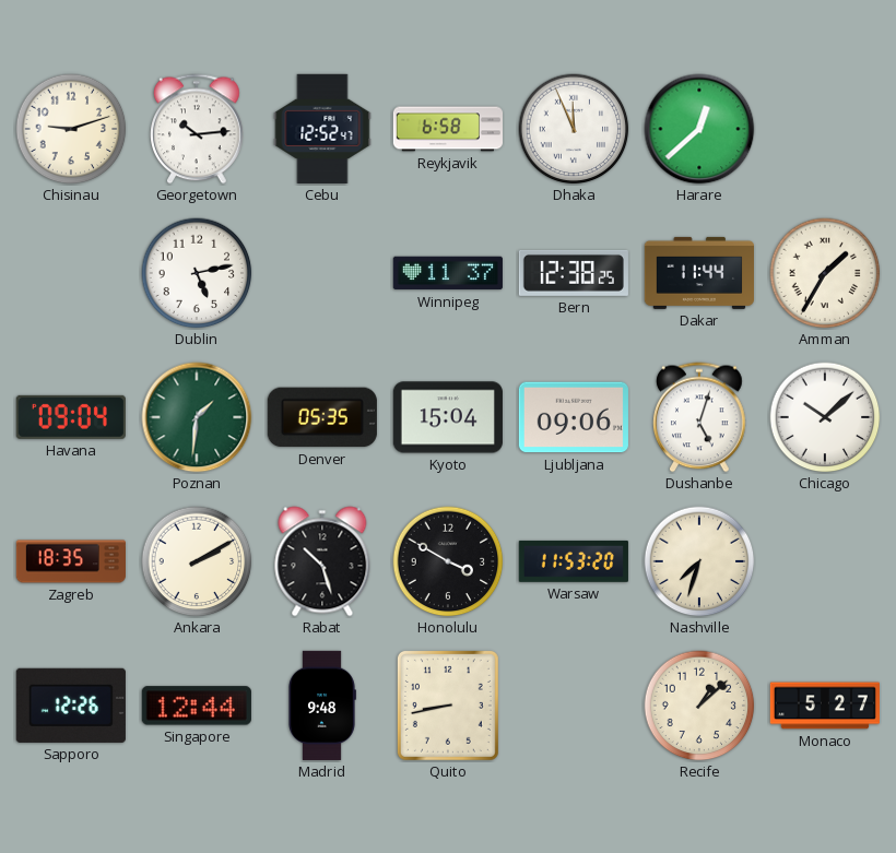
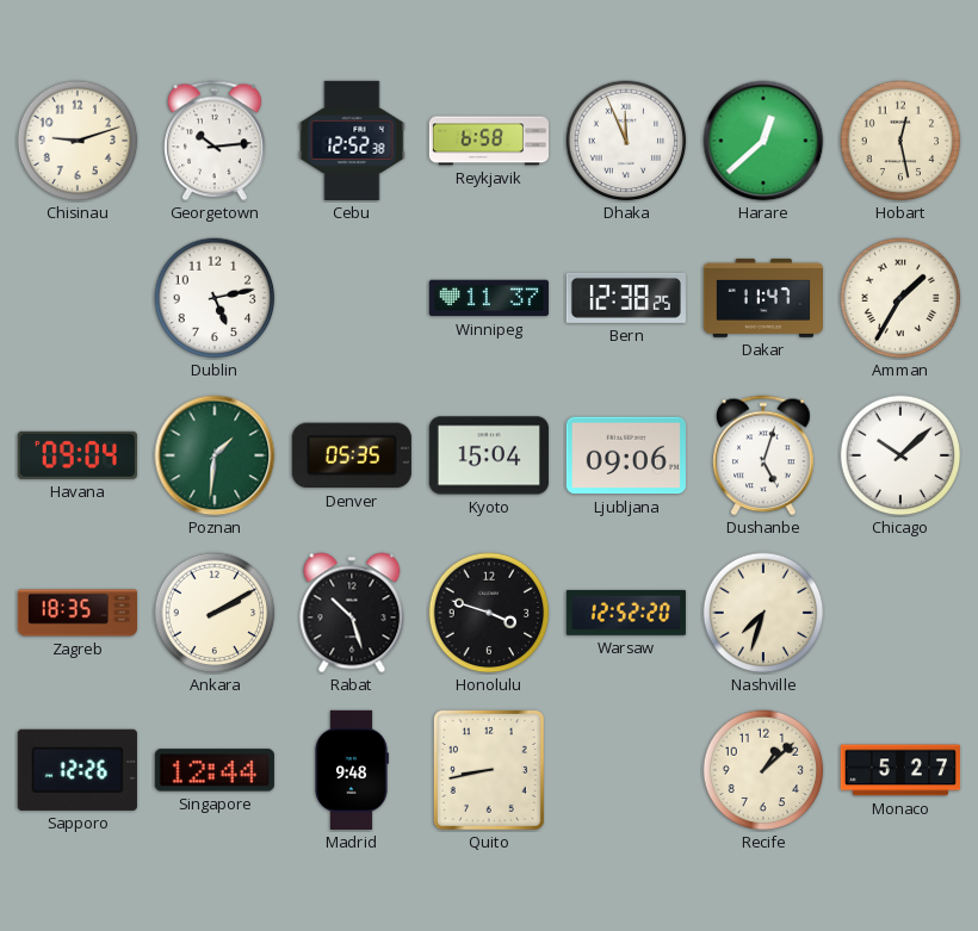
Cebu: 12:52:47 -> 12:52:38 (352, 141)
Hobart: none -> 12:28 (900, 141)
Dakar: 11:44 -> 11:47 (762, 298)
Honolulu: 3:50 -> 3:48 (489, 613)
Warsaw: 11:53 -> 12:52 (626, 613)
